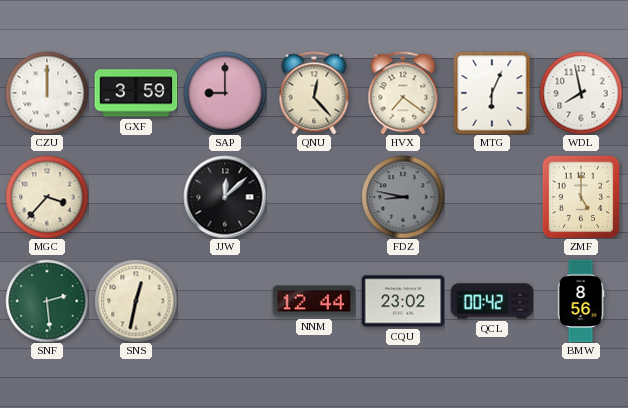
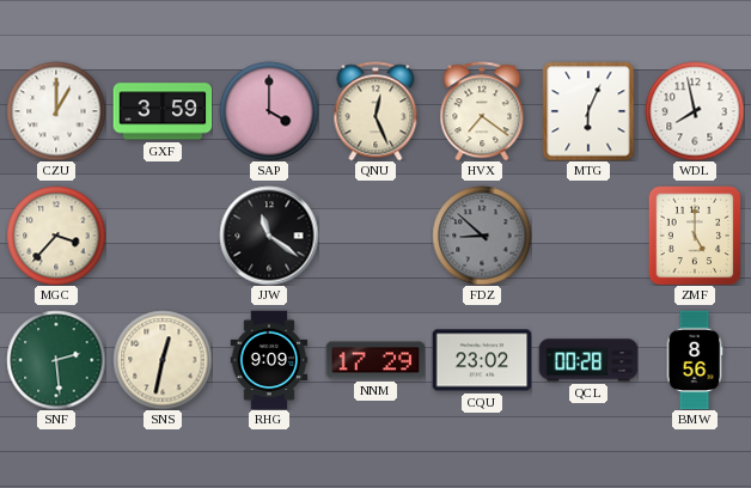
CZU: 12:00 -> 1:00 (56, 111)
SAP: 9:00 -> 4:00 (269, 111)
QNU: 12:23 -> 12:26 (375, 111)
JJW: 12:08 -> 11:21 (269, 236)
FDZ: 8:47 -> 8:52 (482, 236)
RHG: none -> 9:09 (269, 360)
NNM: 12:44 -> 17:29 (375, 360)
QCL: 00:42 -> 00:28 (588, 360)
